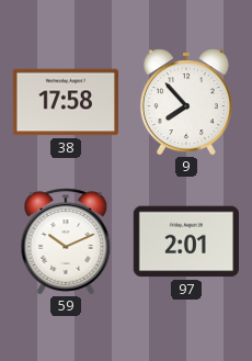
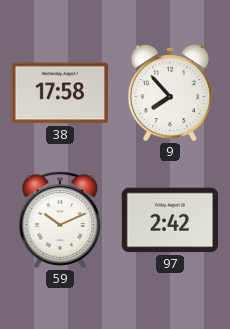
97: 2:01 -> 2:42 (169, 220)
